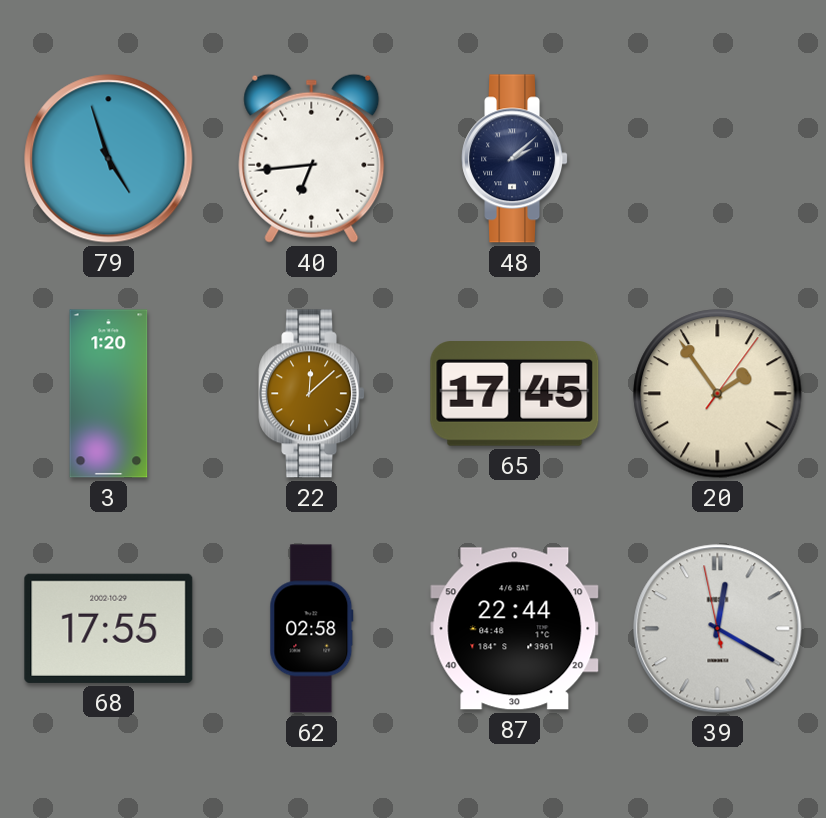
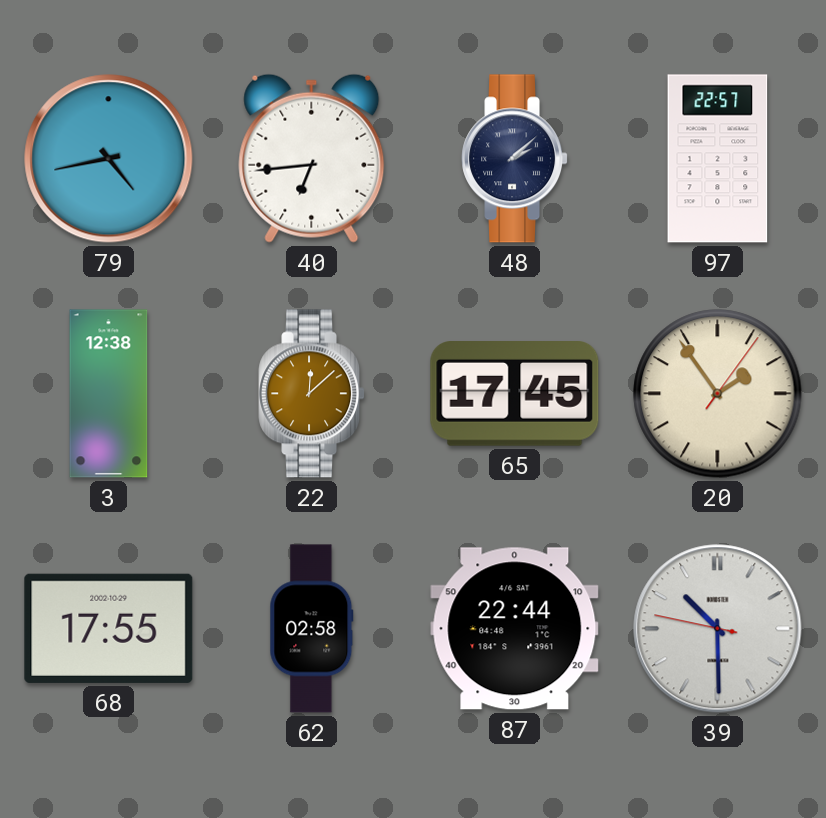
79: 4:57 -> 4:43 (109, 159)
97: none -> 22:57 (718, 159)
3: 1:20 -> 12:38 (109, 394)
39: 12:19 -> 10:29 (718, 629)
